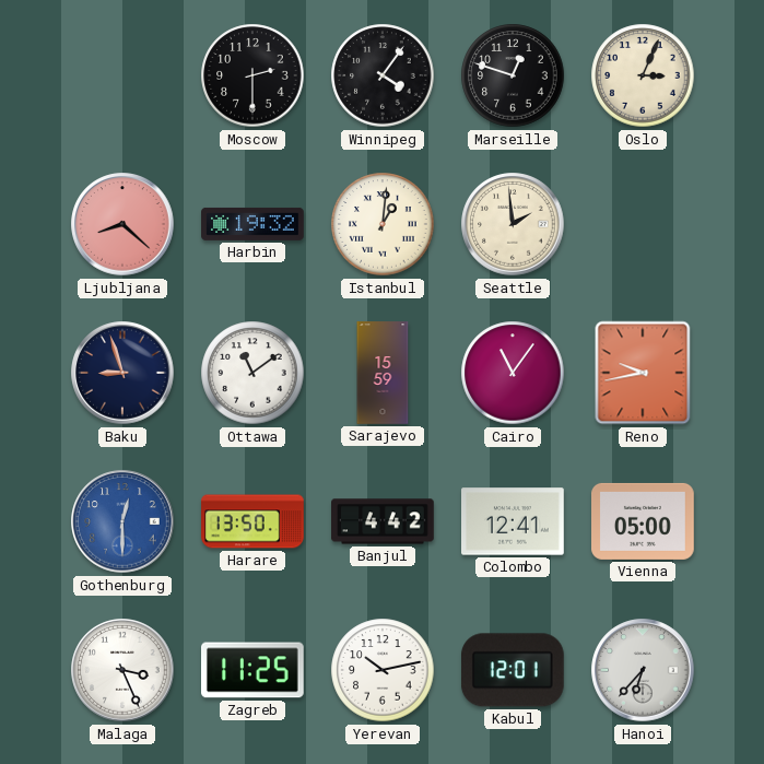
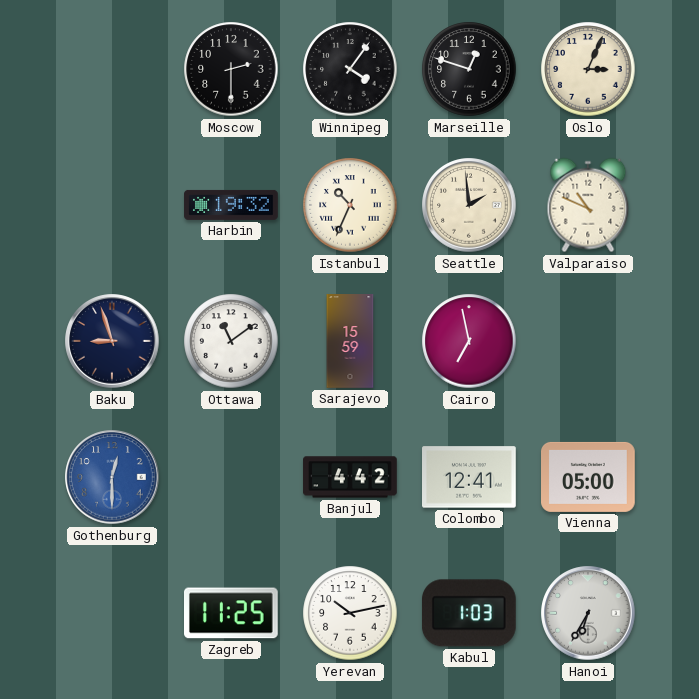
Ljubljana: 8:22 -> none (122, 224)
Istanbul: 1:01 -> 10:34 (350, 205)
Valparaiso: none -> 10:49 (588, 205)
Cairo: 11:06 -> 6:58 (469, 341)
Reno: 9:43 -> none (643, 373)
Harare: 13:50 -> none (252, 521)
Malaga: 3:26 -> none (122, 670)
Kabul: 12:01 -> 1:03 (469, 613)
Hanoi: 6:37 -> 6:35 (588, 613)
